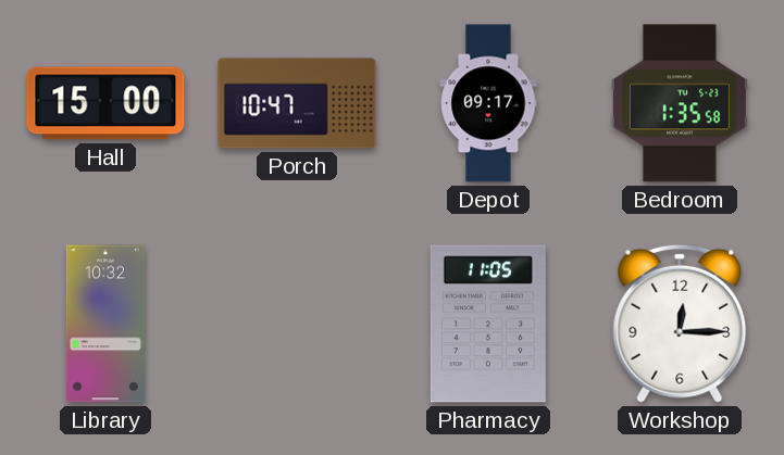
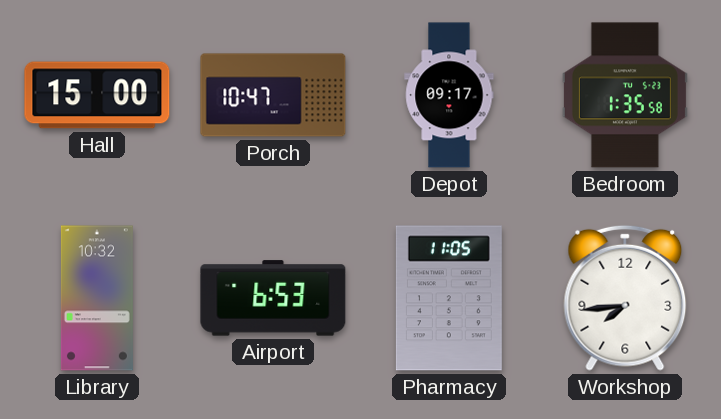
Airport: none -> 6:53 (273, 298)
Workshop: 12:15 -> 7:44 (625, 298)
